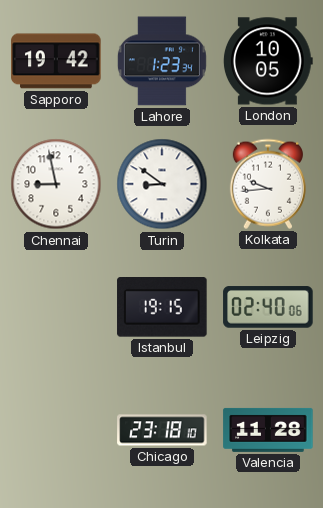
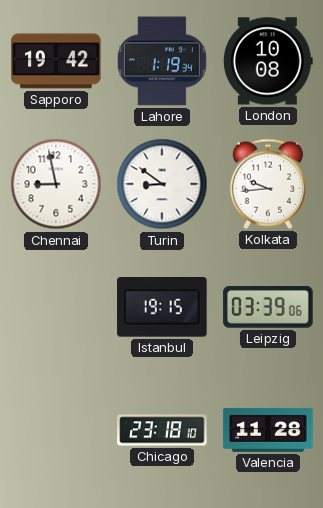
Lahore: 1:23 -> 1:19 (162, 61)
London: 10:05 -> 10:08 (268, 61)
Leipzig: 02:40 -> 03:39 (268, 307)
